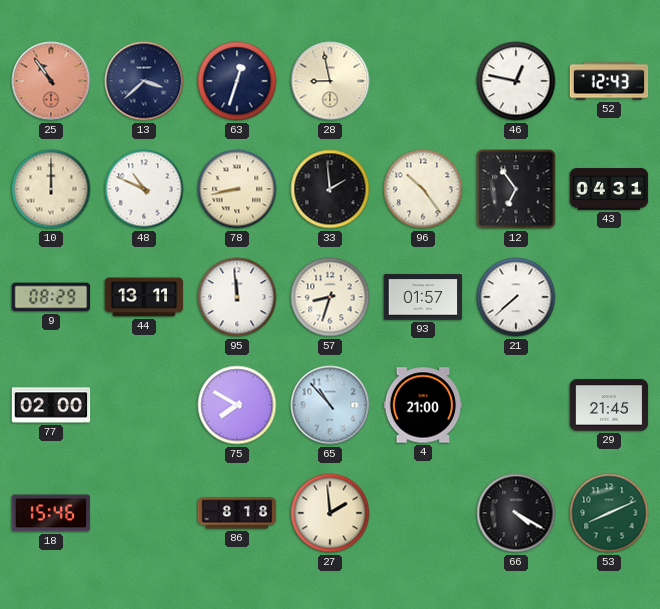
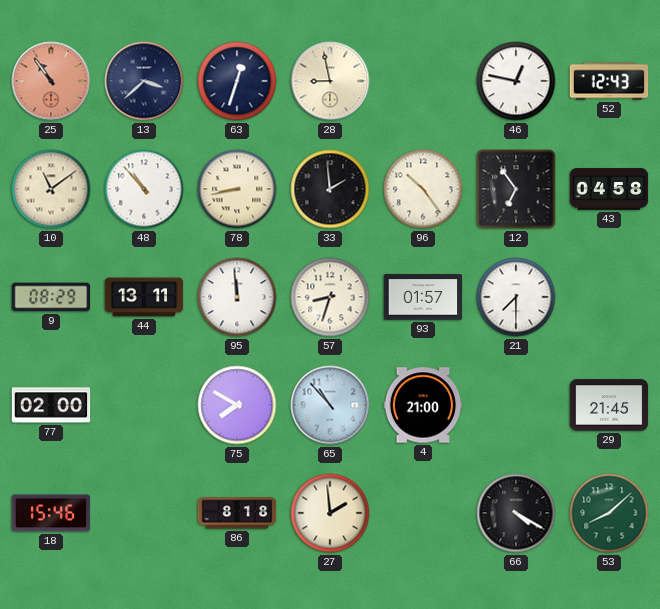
10: 12:00 -> 11:09 (51, 189)
48: 10:49 -> 10:53 (144, 189)
43: 04:31 -> 04:58 (609, 189)
21: 7:38 -> 7:30 (516, 297)
53: 8:11 -> 8:08 (609, 513)
